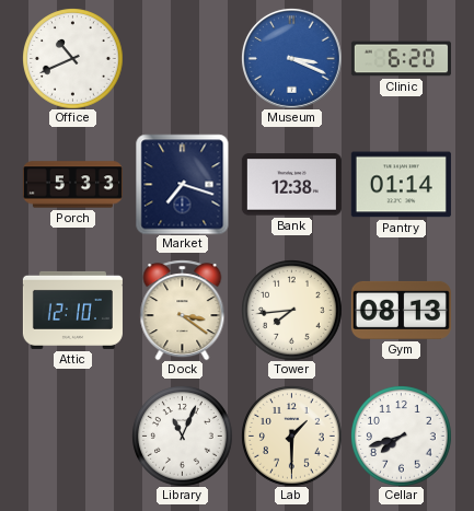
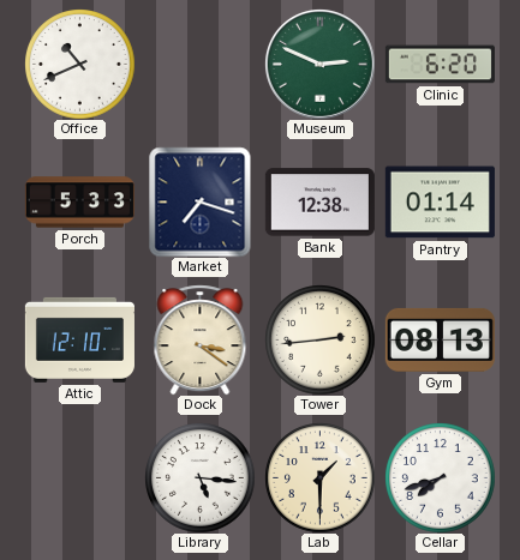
Museum: 3:19 -> 2:49 (321, 65)
Museum dial: blue -> green (321, 65)
Tower: 7:44 -> 2:44 (321, 341)
Library: 11:04 -> 5:16 (201, 478)
